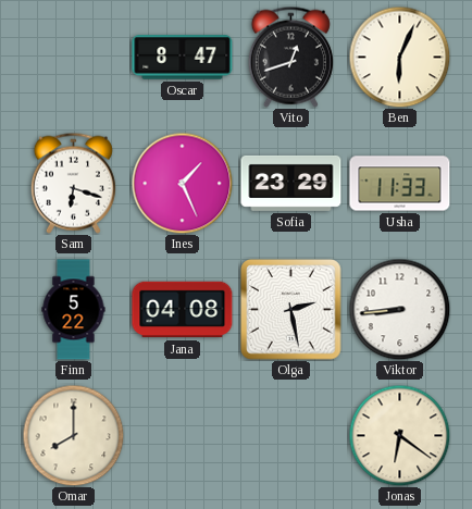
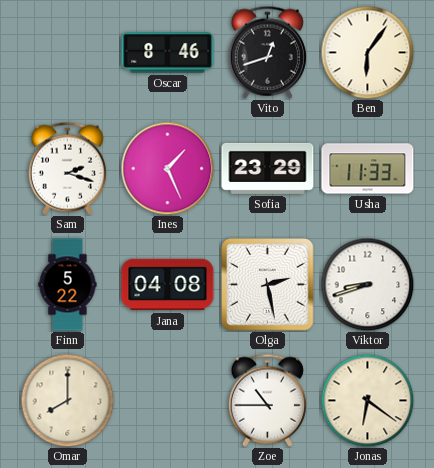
Oscar: 8:47 -> 8:46 (168, 53)
Ben: 6:04 -> 6:06 (367, 52)
Sam: 6:18 -> 2:18 (67, 168)
Viktor: 8:44 -> 8:42 (367, 284)
Zoe: none -> 10:45 (267, 400)
